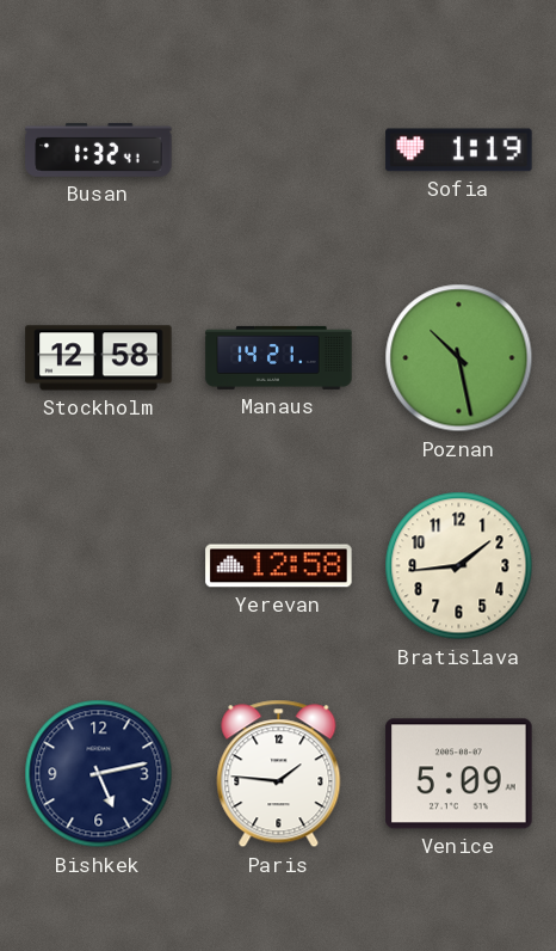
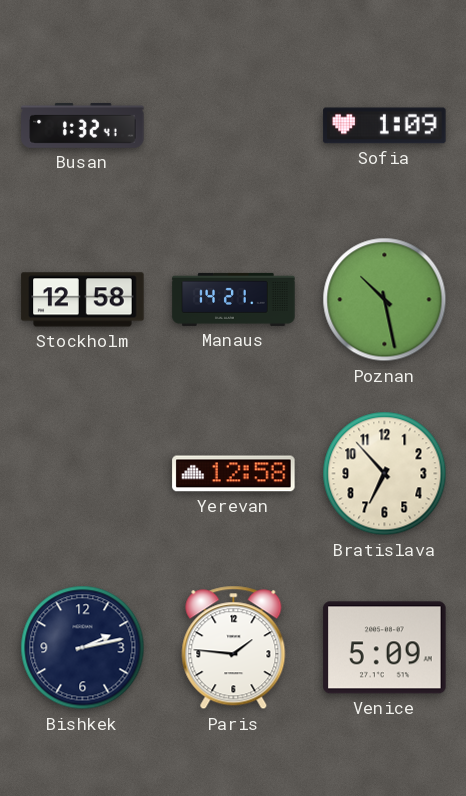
Sofia: 1:19 -> 1:09 (385, 126)
Bratislava: 1:44 -> 6:53 (385, 474)
Bishkek: 5:13 -> 2:13 (83, 648)
